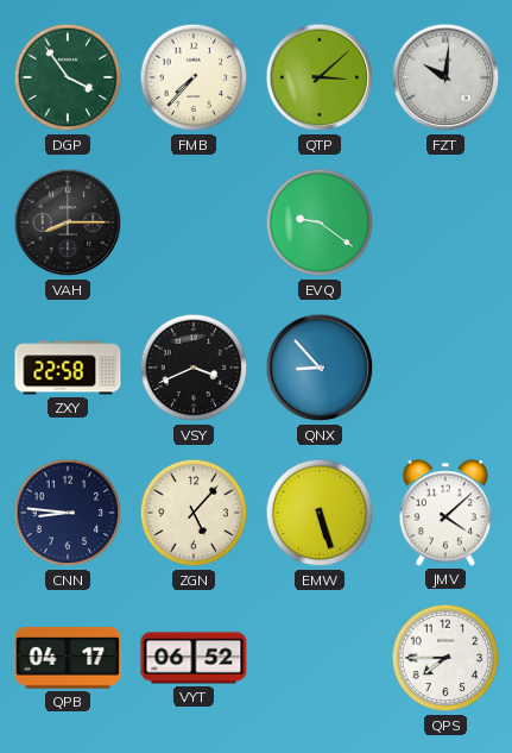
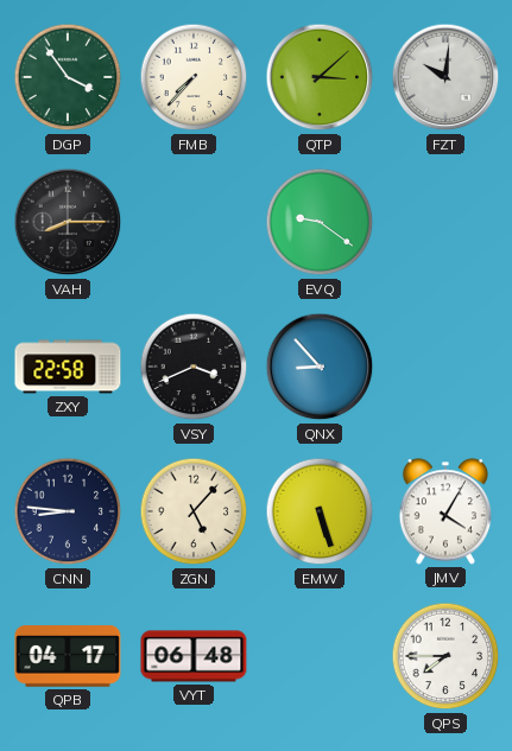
JMV: 4:08 -> 4:05 (445, 511)
VYT: 06:52 -> 06:48 (194, 656)
